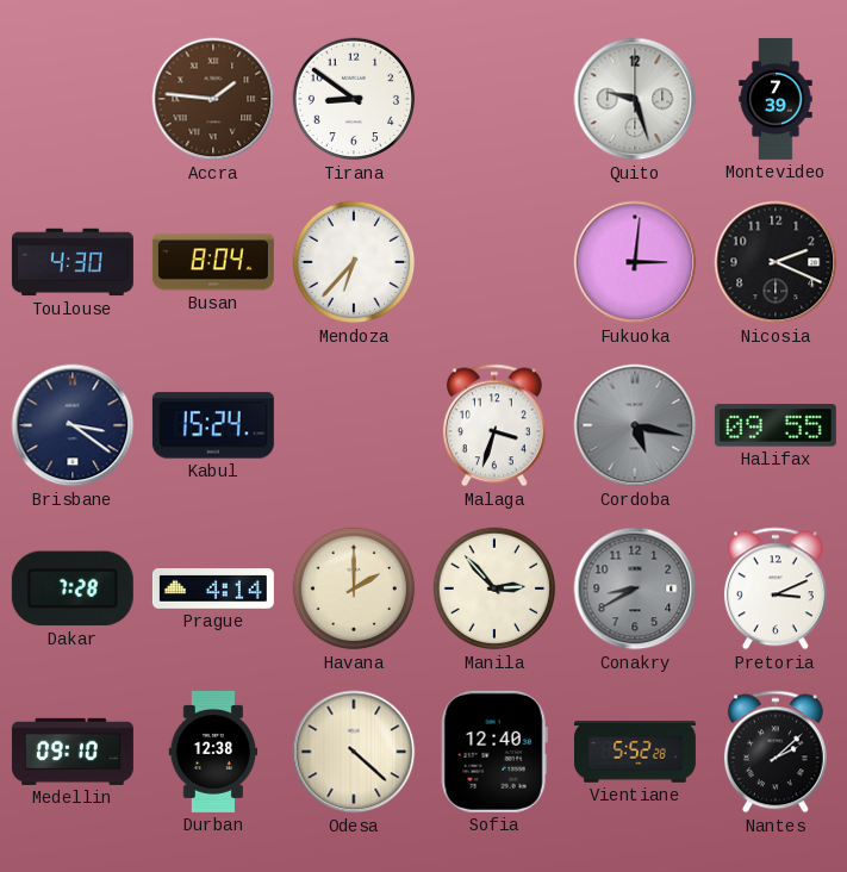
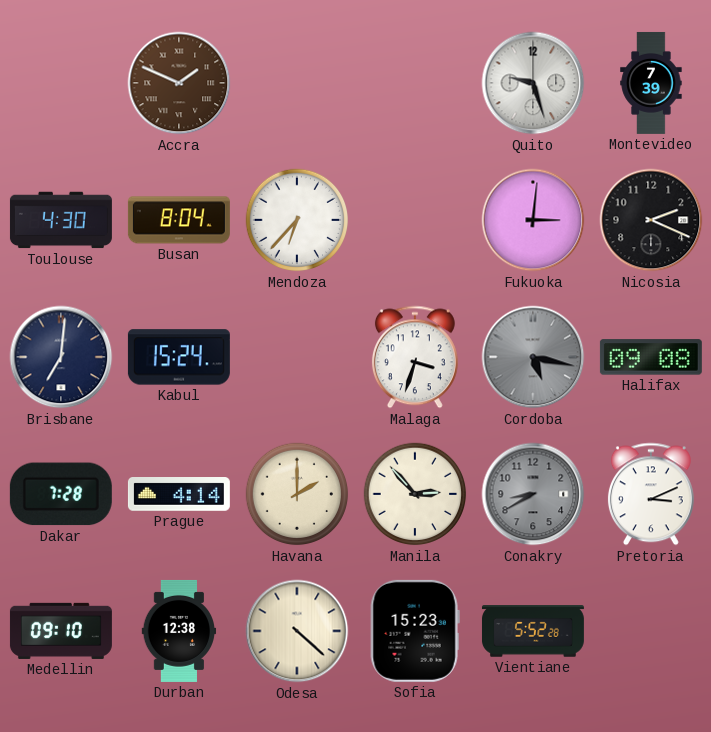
Accra: 1:46 -> 1:49 (179, 83)
Tirana: 8:51 -> none (354, 99)
Brisbane: 3:21 -> 7:01 (61, 357)
Halifax: 09:55 -> 09:08 (651, 357)
Sofia: 12:40 -> 15:23 (415, 631)
Nantes: 2:08 -> none (776, 752)
